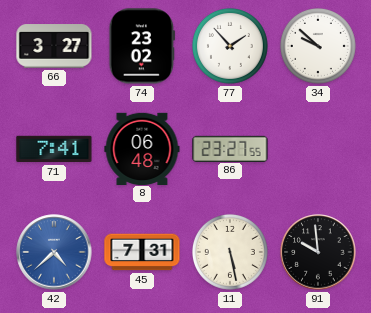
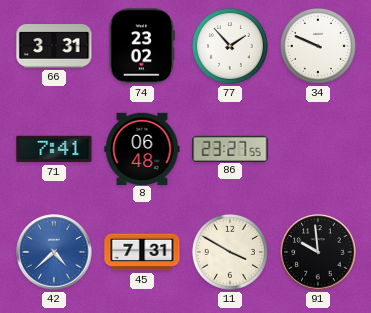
66: 3:27 -> 3:31 (54, 46)
34: 9:52 -> 9:49 (318, 46)
11: 5:28 -> 3:50 (230, 252)
